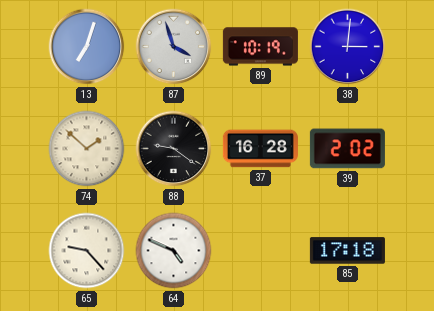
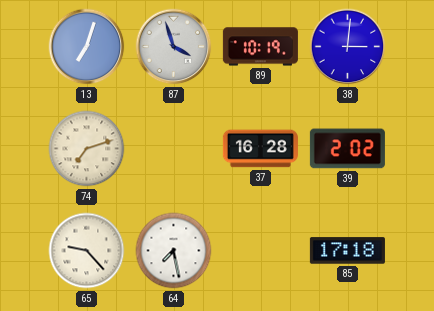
74: 1:52 -> 7:12 (87, 149)
88: 9:21 -> none (174, 149)
64: 4:49 -> 7:28 (174, 251)
